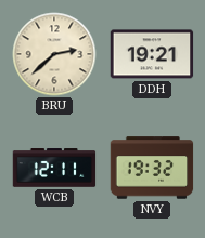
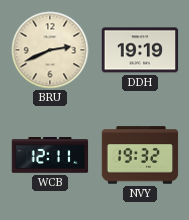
BRU: 2:38 -> 2:41 (50, 50)
DDH: 19:21 -> 19:19 (140, 50)
